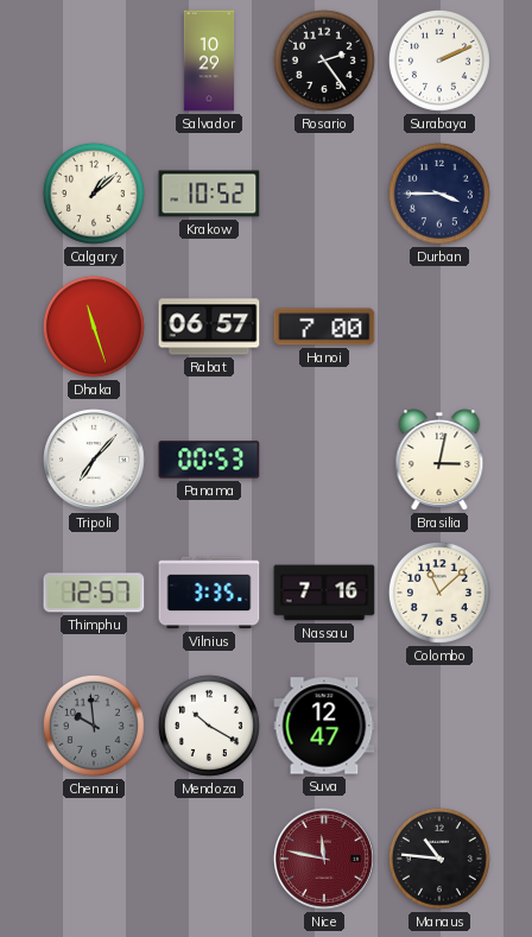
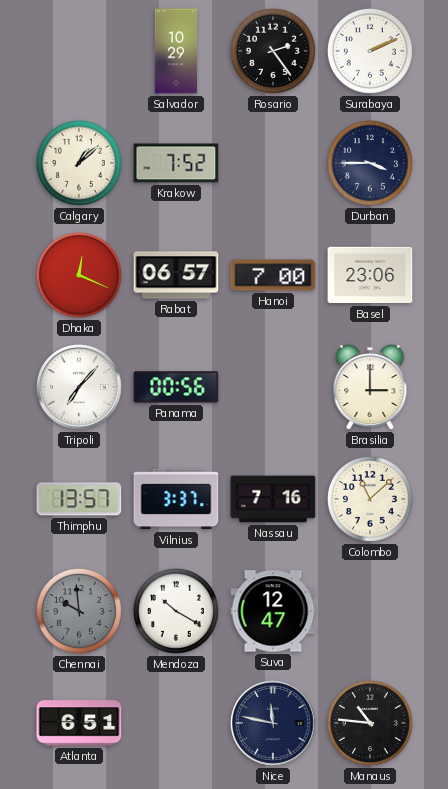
Krakow: 10:52 -> 7:52 (176, 163)
Dhaka: 11:27 -> 12:19 (79, 275)
Basel: none -> 23:06 (370, 275)
Panama: 00:53 -> 00:56 (176, 387)
Brasilia: 3:02 -> 3:00 (370, 387)
Thimphu: 12:57 -> 13:57 (79, 499)
Vilnius: 3:35 -> 3:37 (176, 499)
Atlanta: none -> 6:51 (79, 723)
Nice dial: burgundy -> navy (274, 724)
